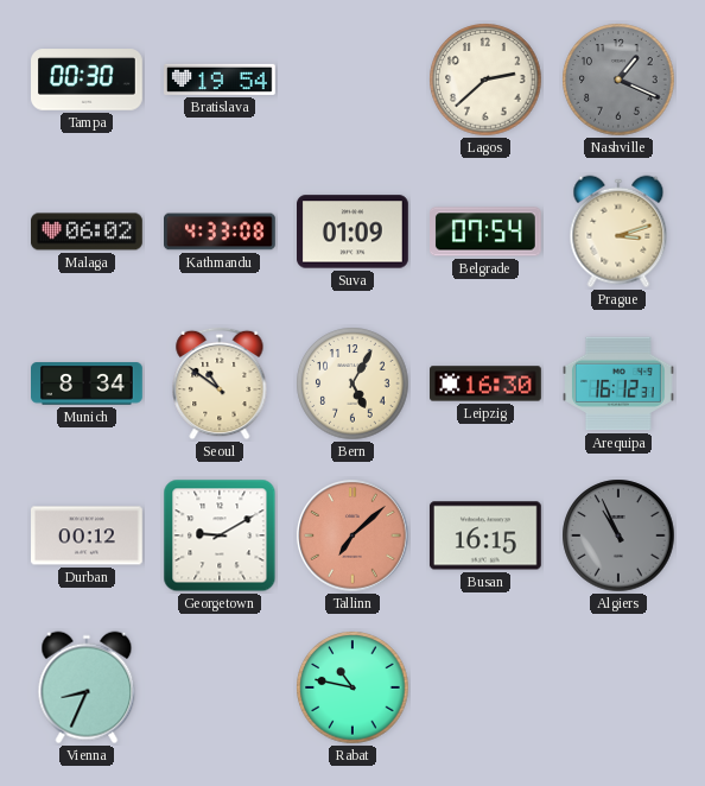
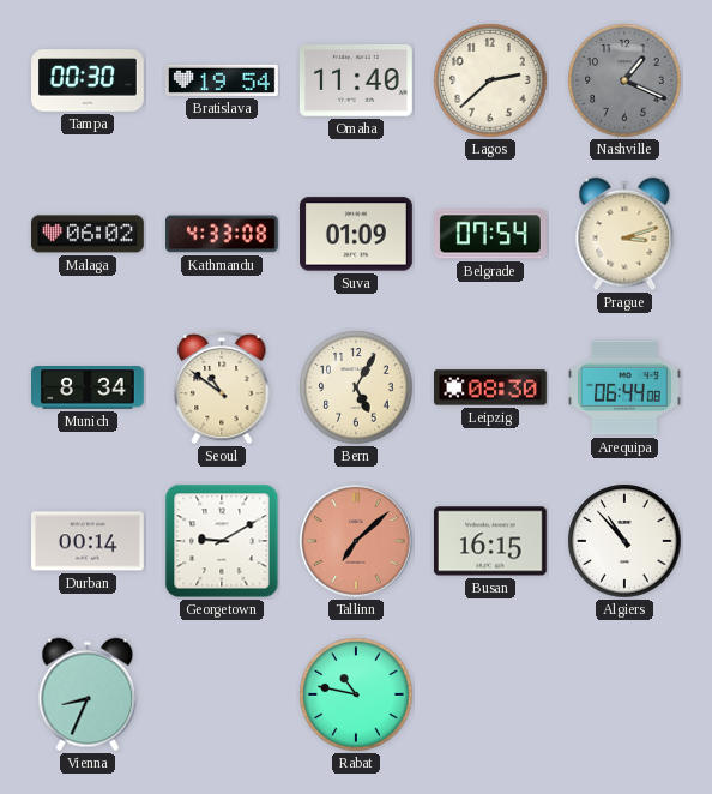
Omaha: none -> 11:40 (357, 82)
Leipzig: 16:30 -> 08:30 (491, 387)
Arequipa: 16:12 -> 06:44 (626, 387)
Durban: 00:12 -> 00:14 (89, 541)
Algiers: 10:56 -> 10:53 (624, 541)
Algiers dial: grey -> white (624, 541)
